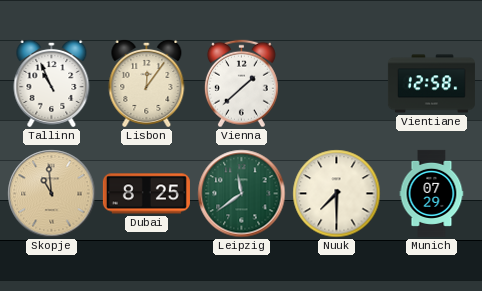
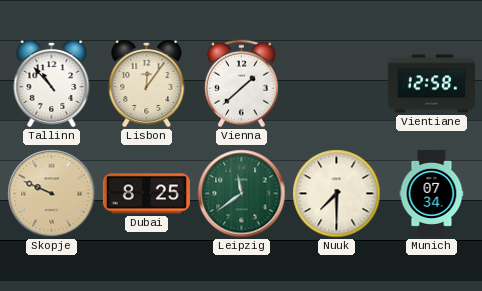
Tallinn: 10:56 -> 10:53 (52, 83)
Skopje: 10:59 -> 9:49 (52, 194)
Munich: 07:29 -> 07:34 (432, 193)
